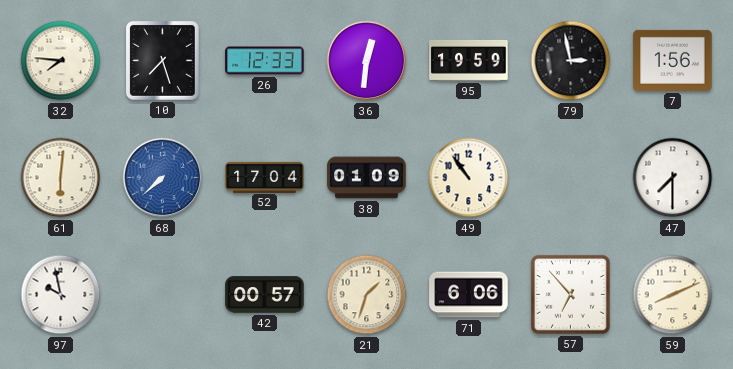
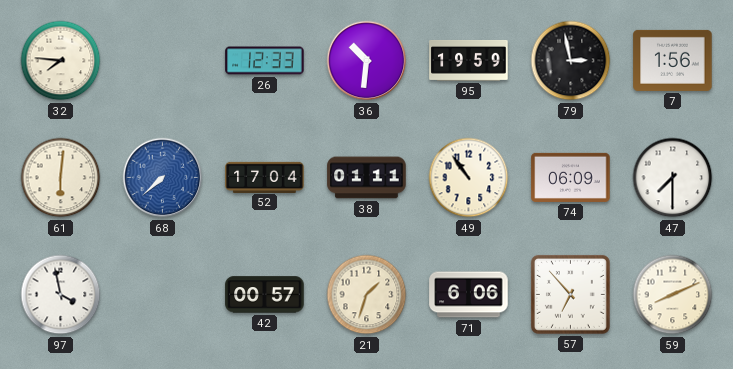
10: 7:27 -> none (163, 61)
36: 12:31 -> 10:31 (367, 61)
38: 01:09 -> 01:11 (367, 178)
74: none -> 06:09 (571, 177)
97: 9:58 -> 3:58 (61, 295)
